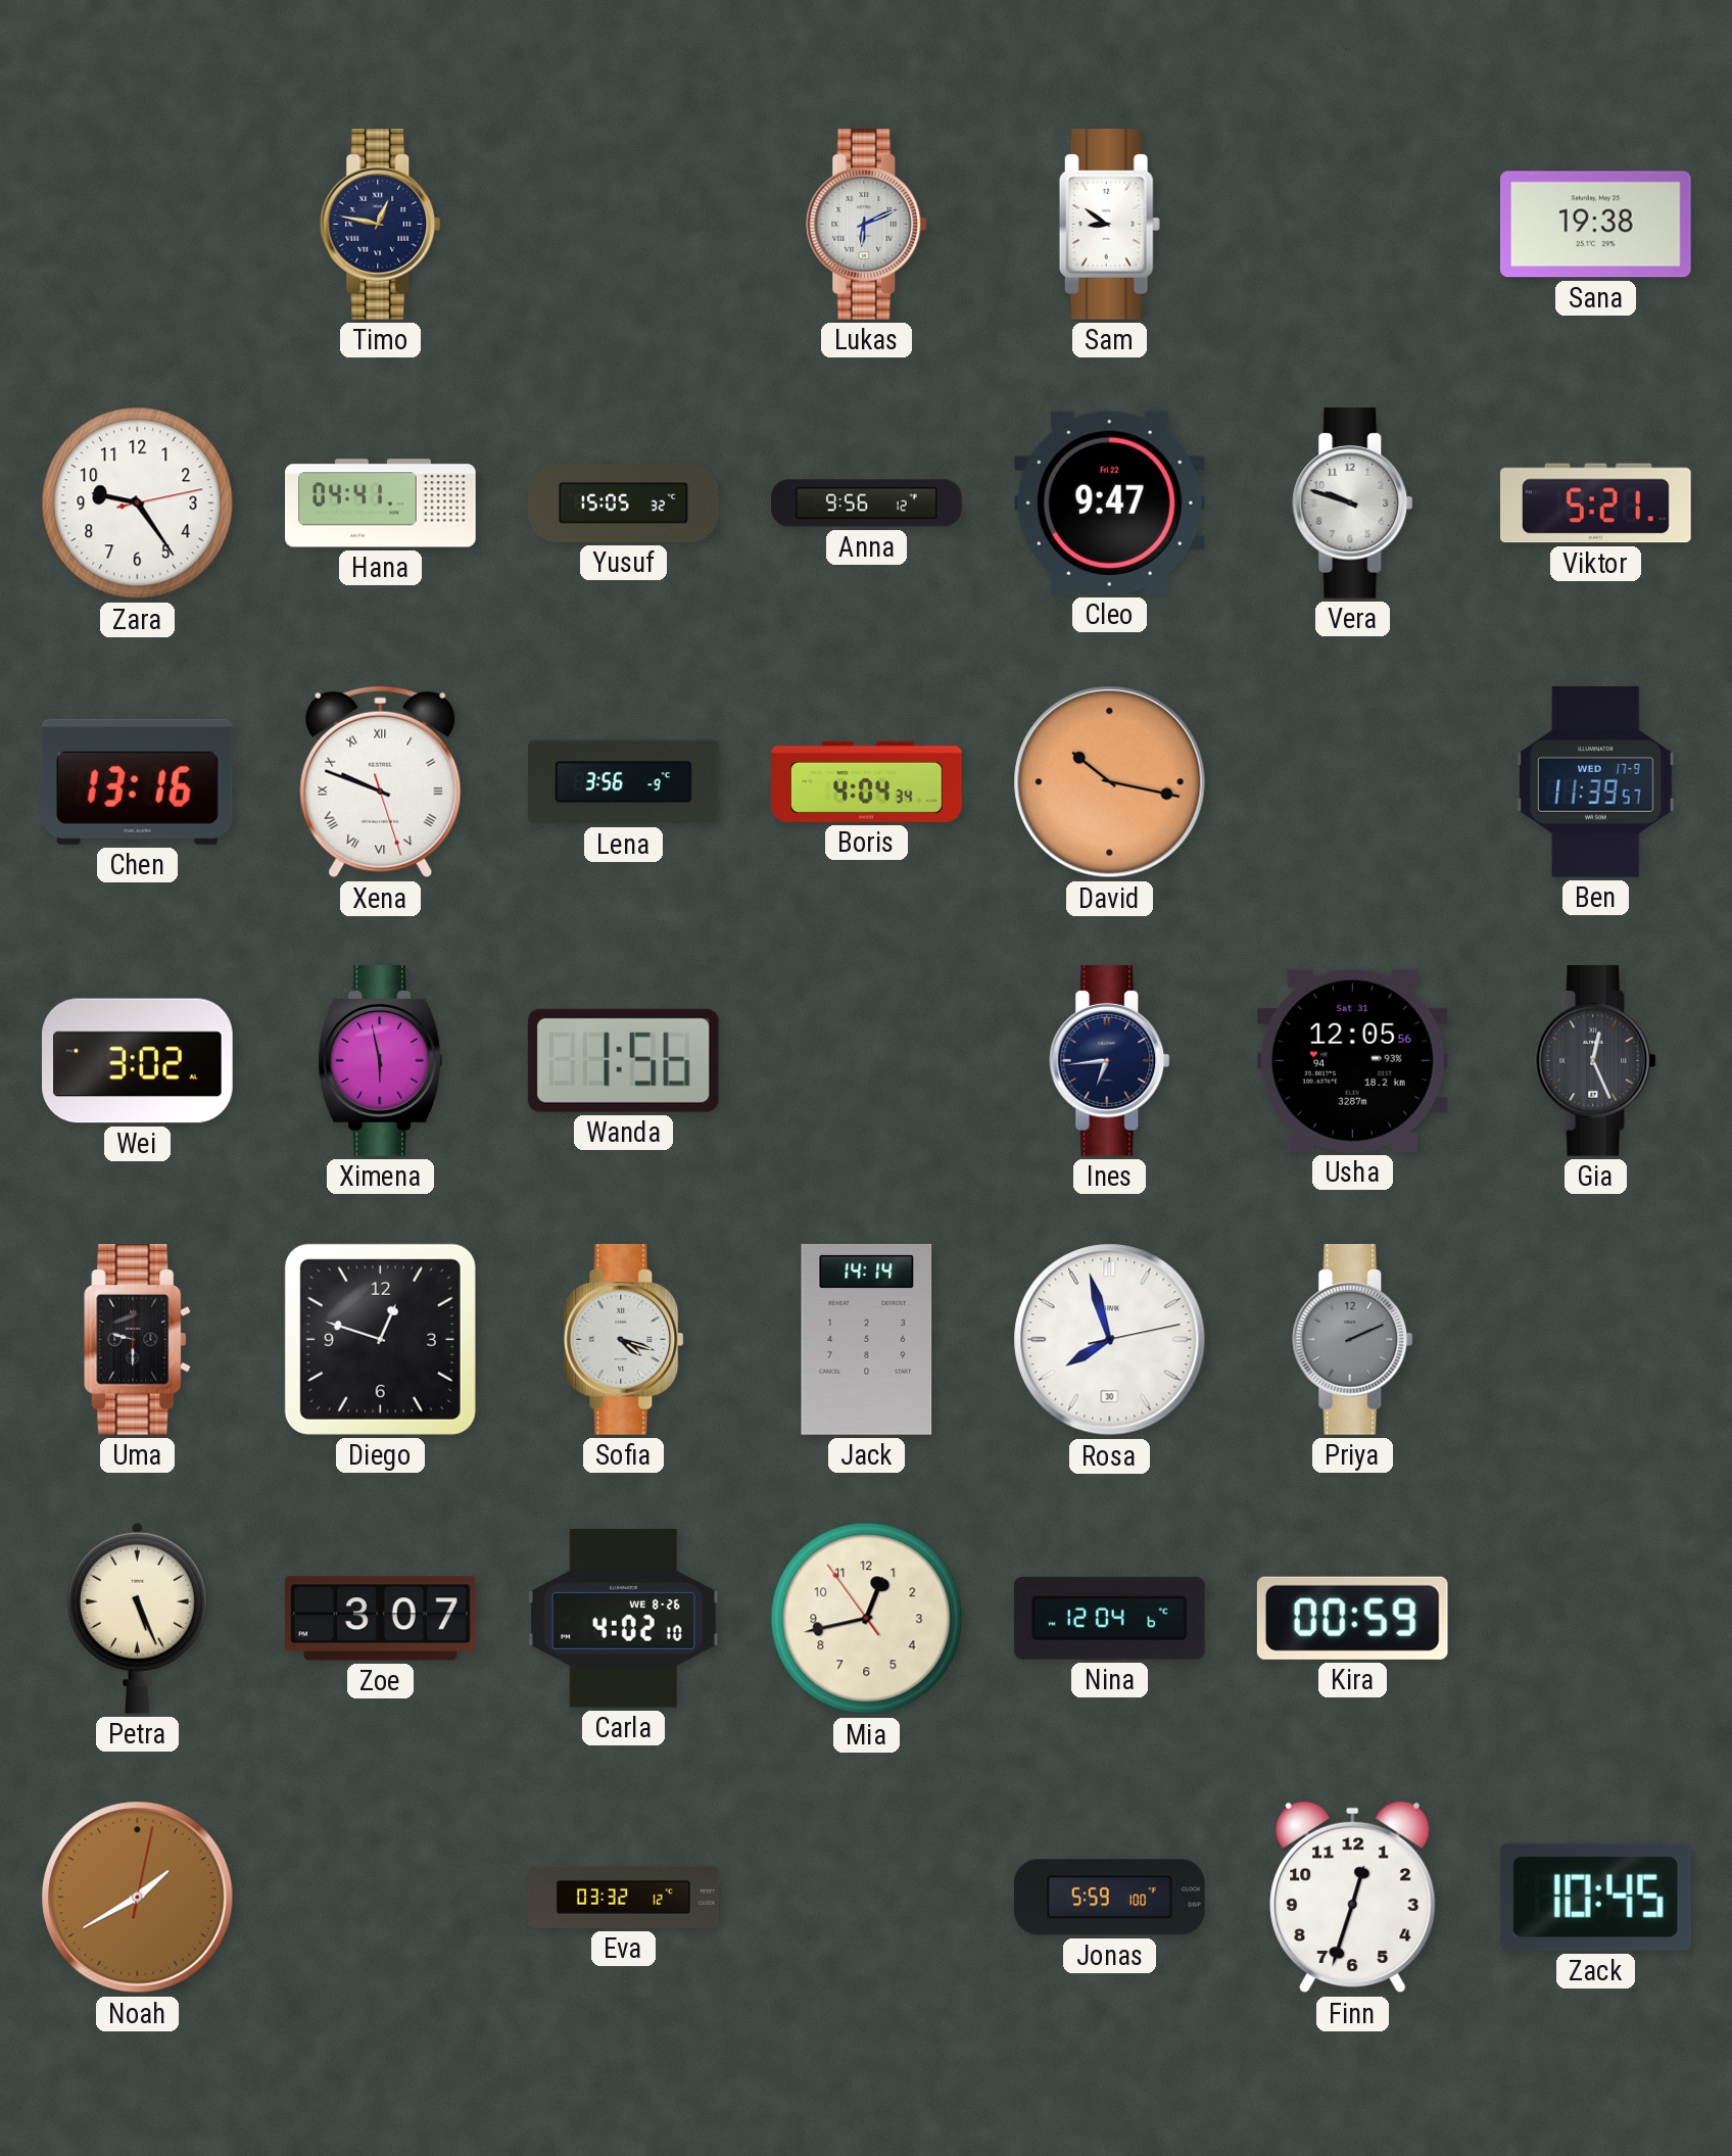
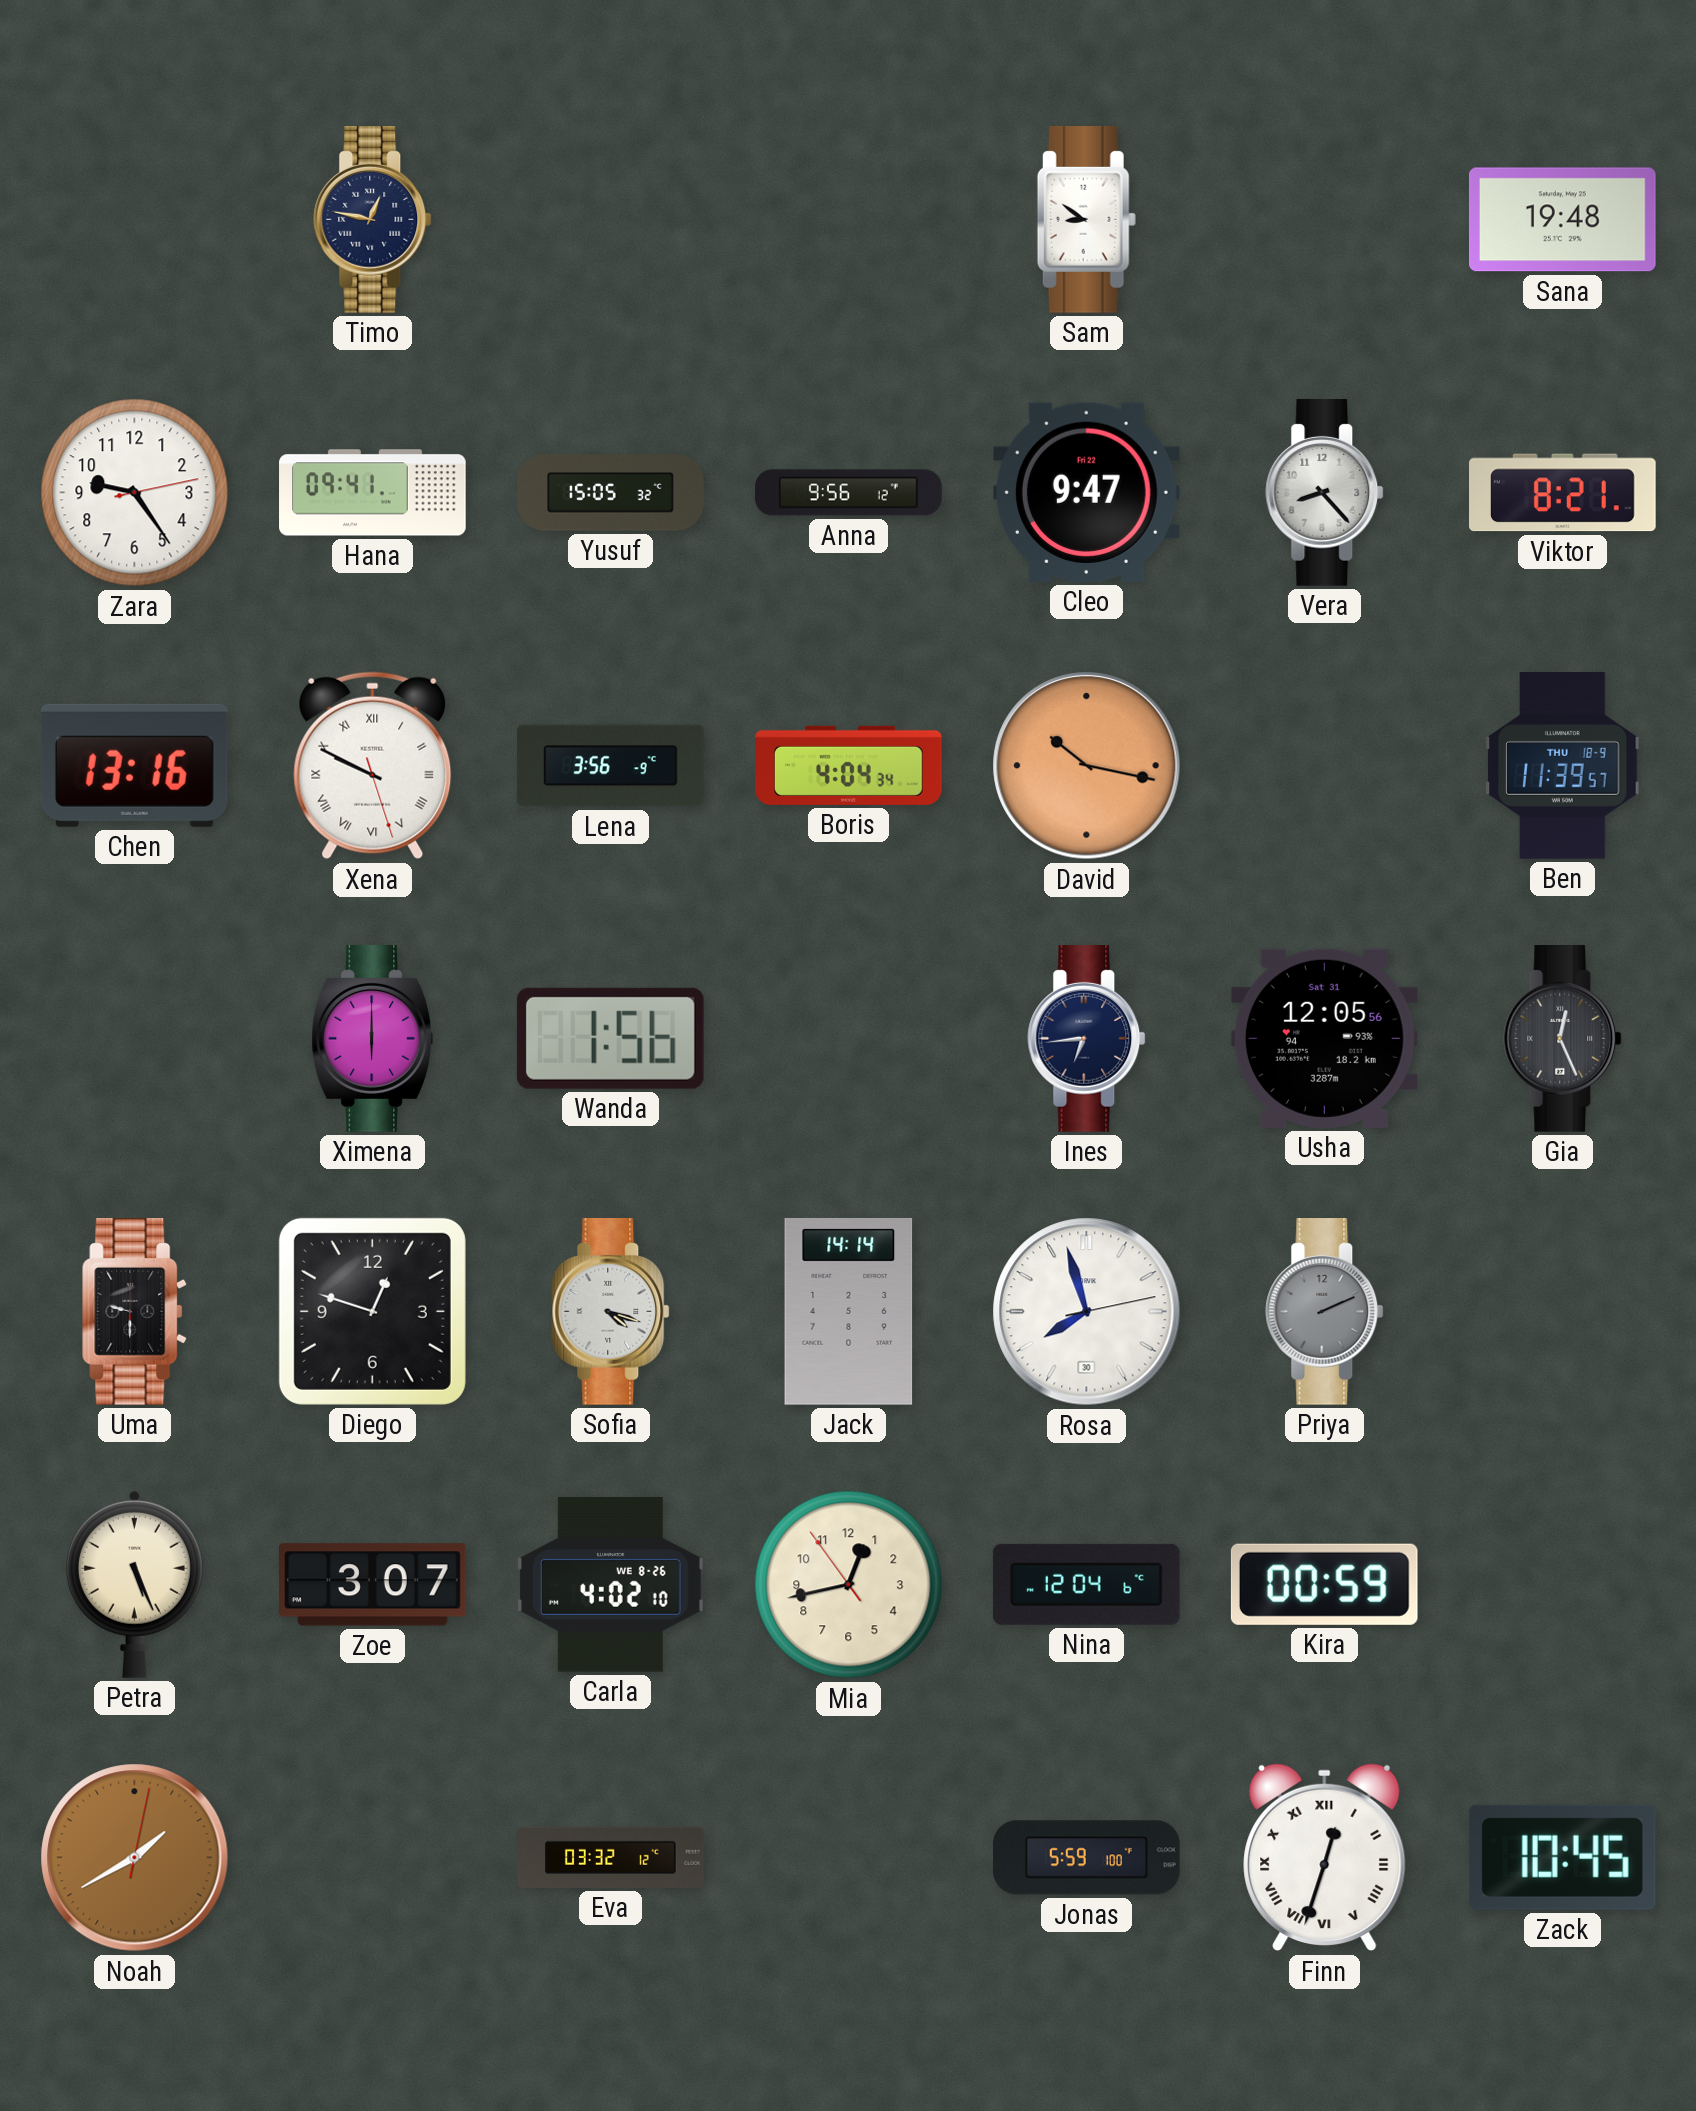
Lukas: 6:11 -> none (867, 225)
Sana: 19:38 -> 19:48 (1562, 220)
Hana: 04:41 -> 09:41 (373, 493)
Vera: 9:48 -> 8:23 (1325, 493)
Viktor: 5:21 -> 8:21 (1563, 493)
Xena: 9:48 -> 9:49 (373, 766)
Ben date: WED 17-9 -> THU 18-9 (1563, 766)
Wei: 3:02 -> none (138, 1061)
Ximena: 5:58 -> 6:00 (372, 1039)
Finn numerals: Arabic -> Roman (1325, 1858)
